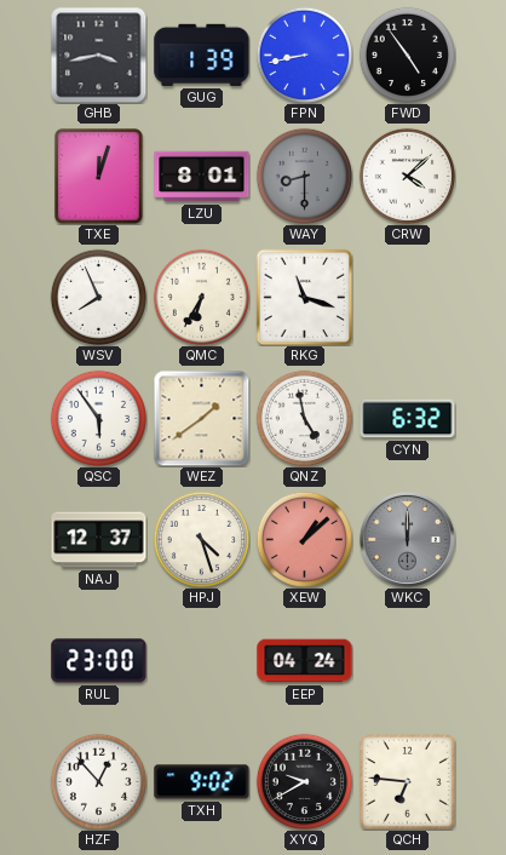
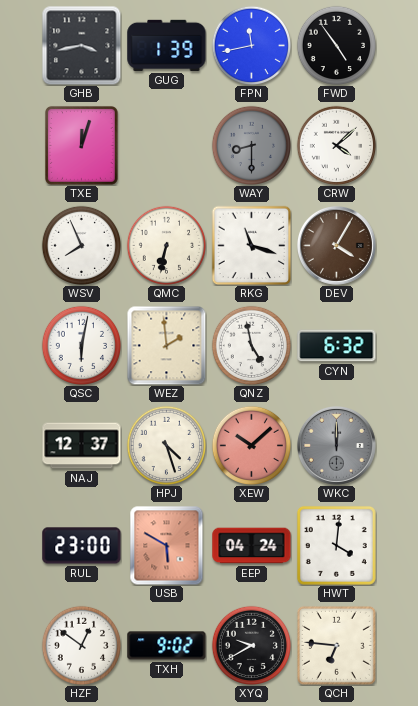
FPN: 8:43 -> 11:43 (251, 45)
LZU: 8:01 -> none (202, 177)
QMC: 6:35 -> 6:32 (166, 245)
DEV: none -> 4:05 (336, 245)
QSC: 5:54 -> 6:02 (81, 345)
WEZ: 1:39 -> 1:59 (166, 345)
XEW: 1:08 -> 10:08 (251, 445)
USB: none -> 5:50 (167, 545)
HWT: none -> 4:01 (336, 545)
HZF: 12:53 -> 12:51 (81, 645)
